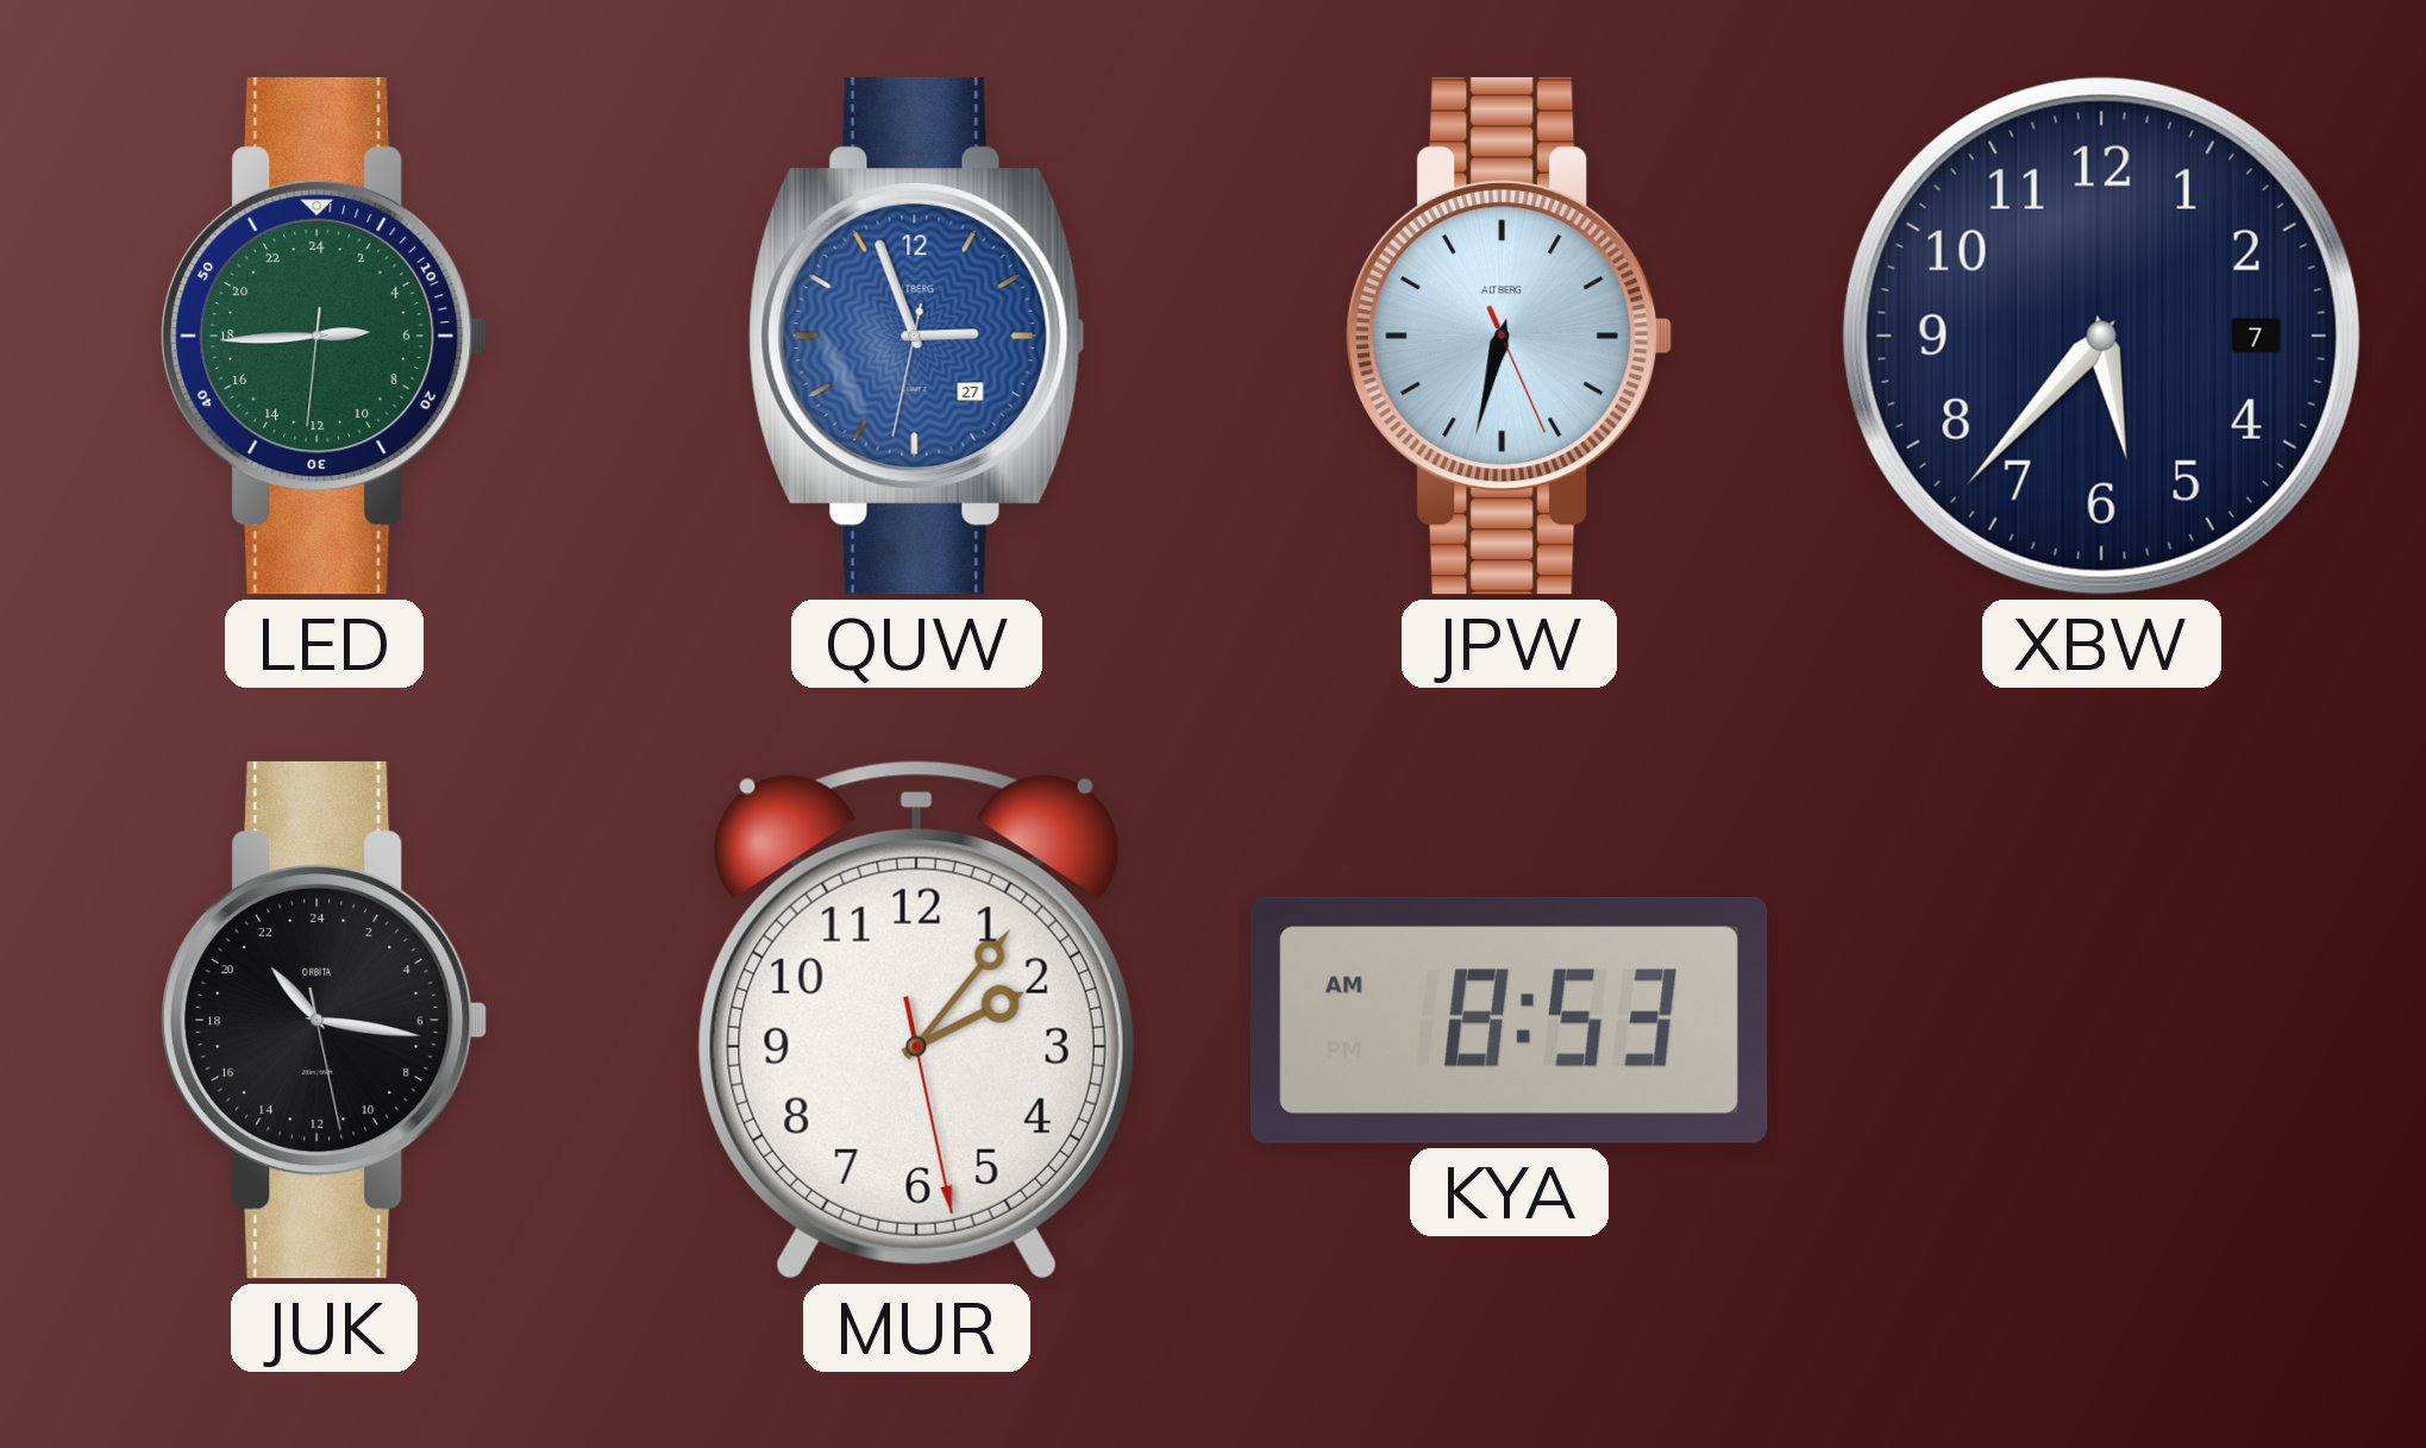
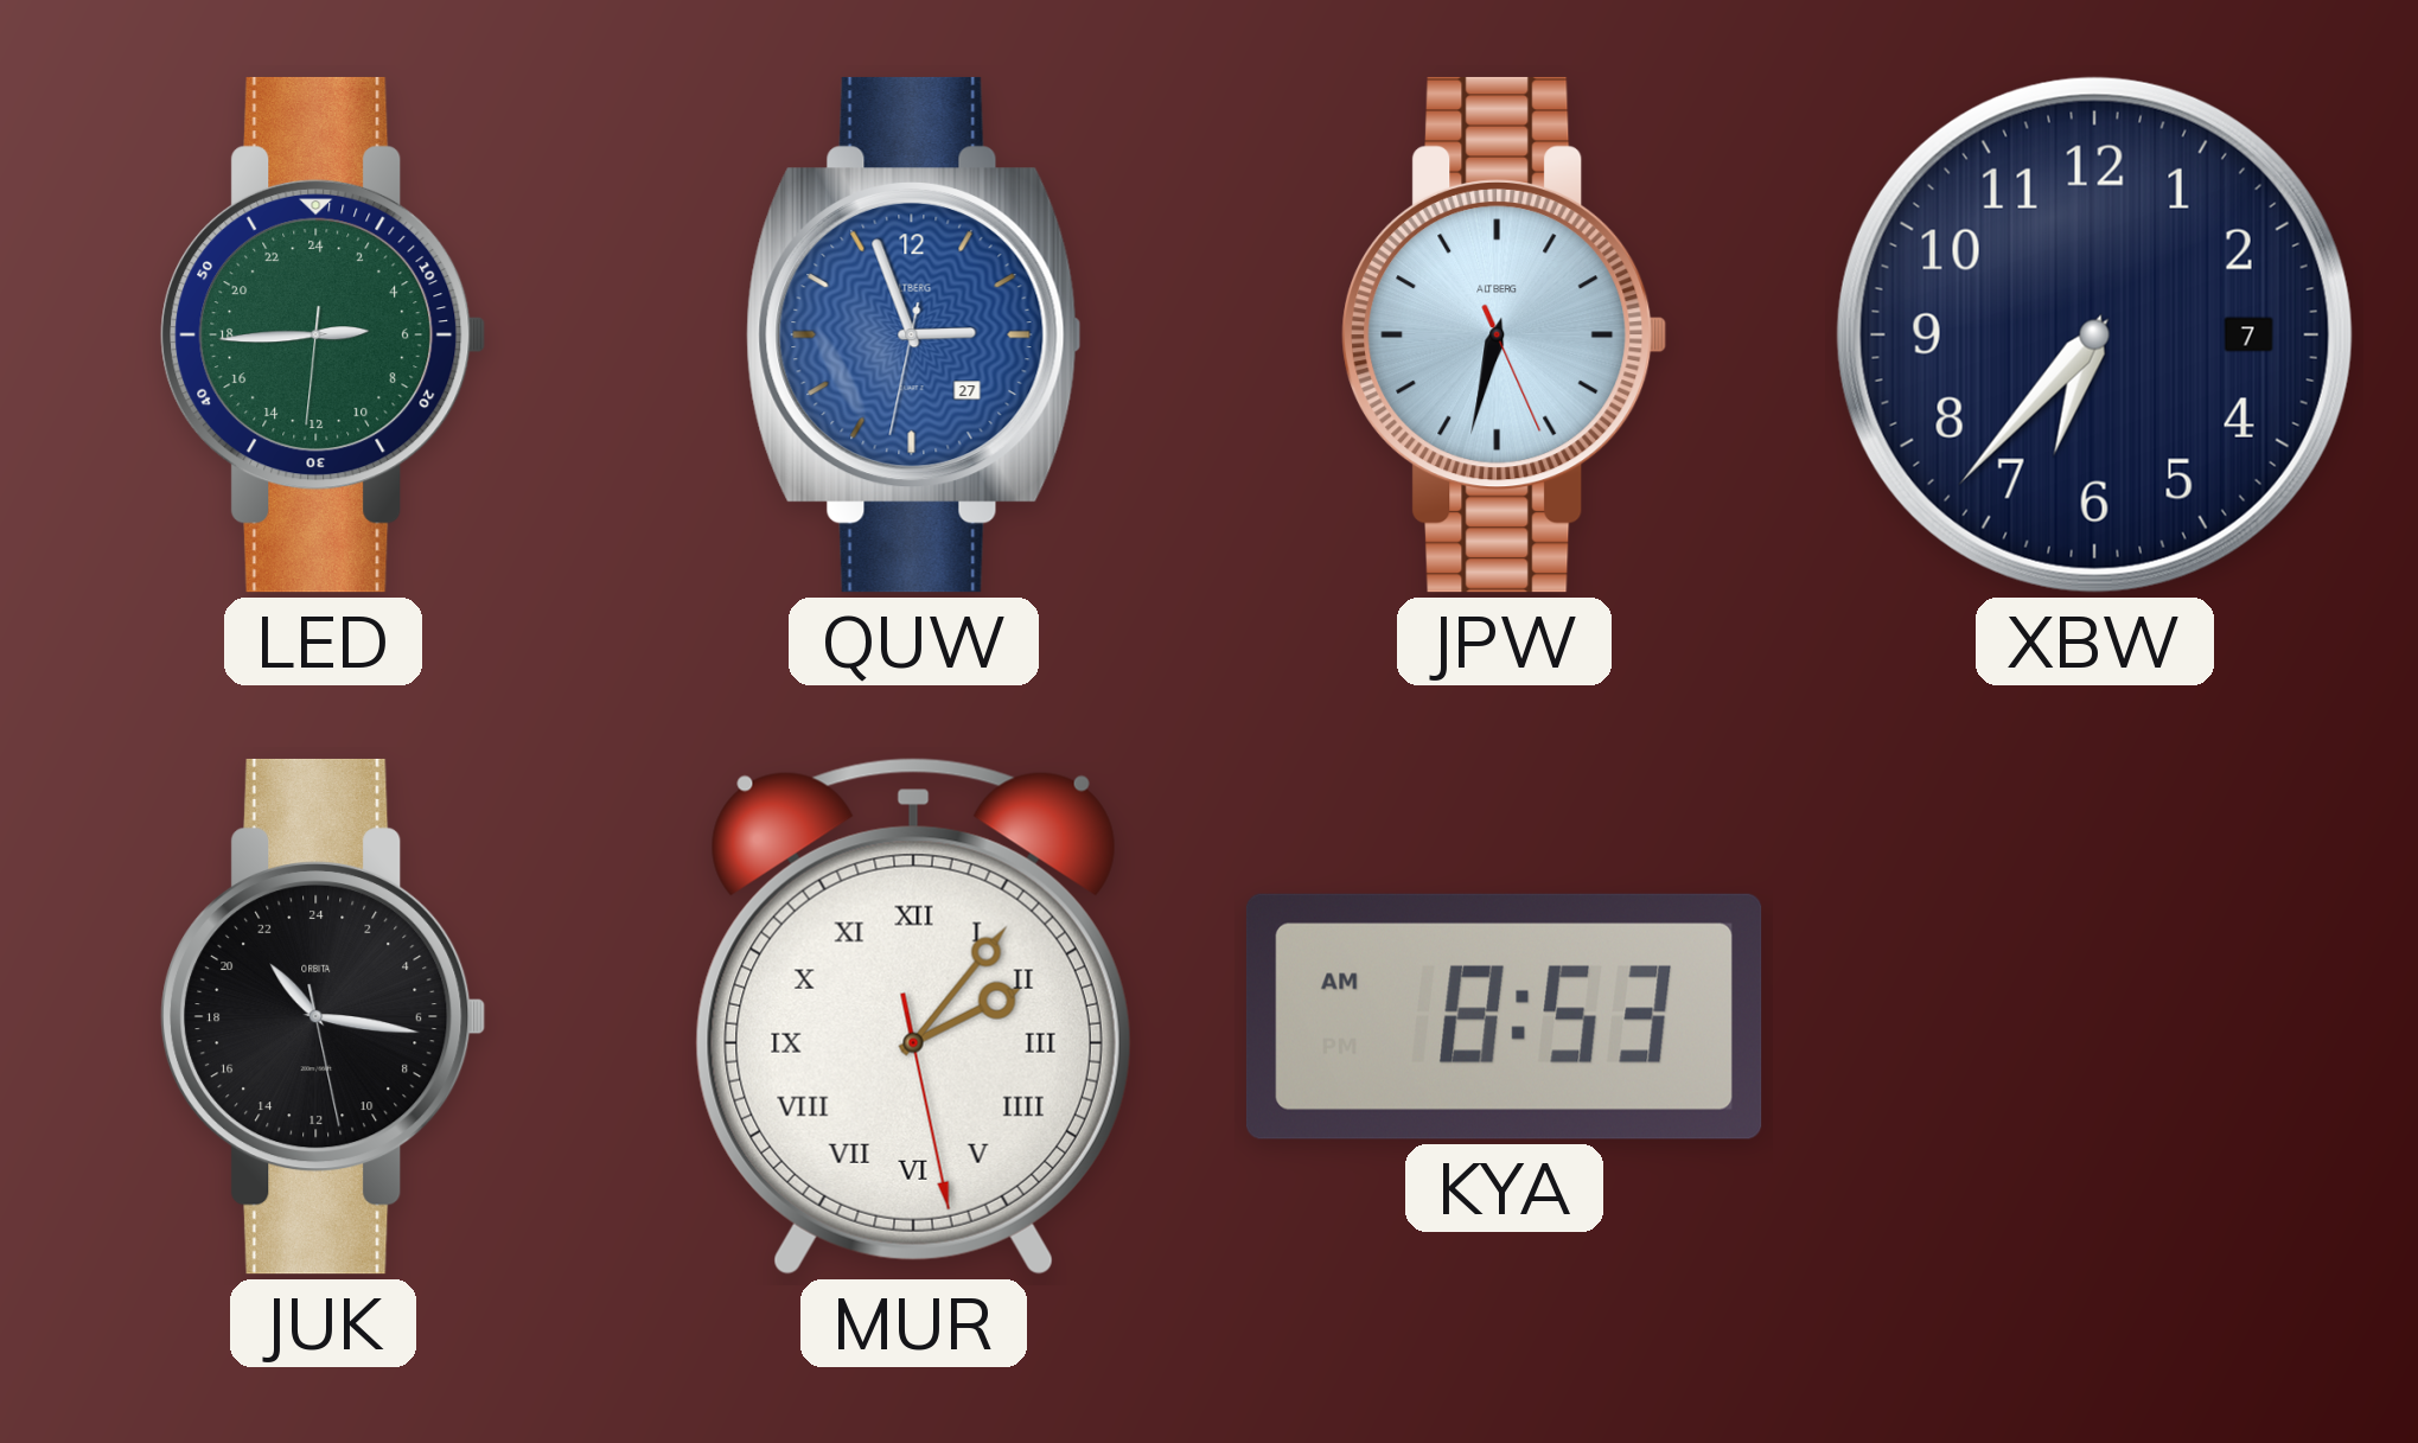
XBW: 5:37 -> 6:37 (2094, 334)
MUR numerals: Arabic -> Roman (913, 1016)
